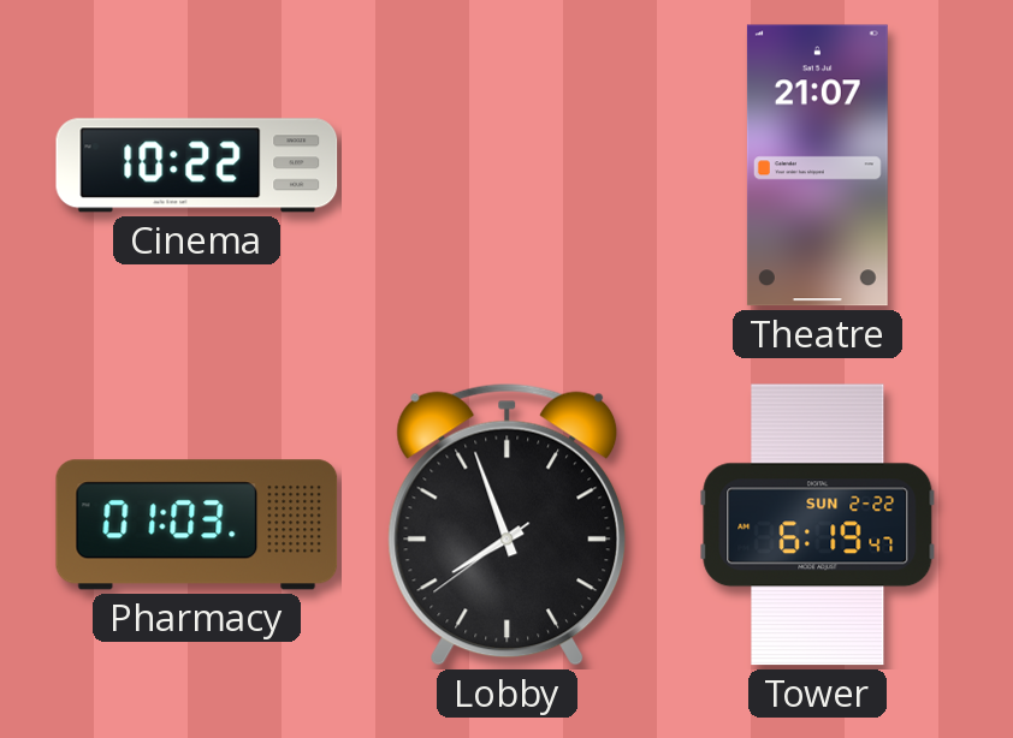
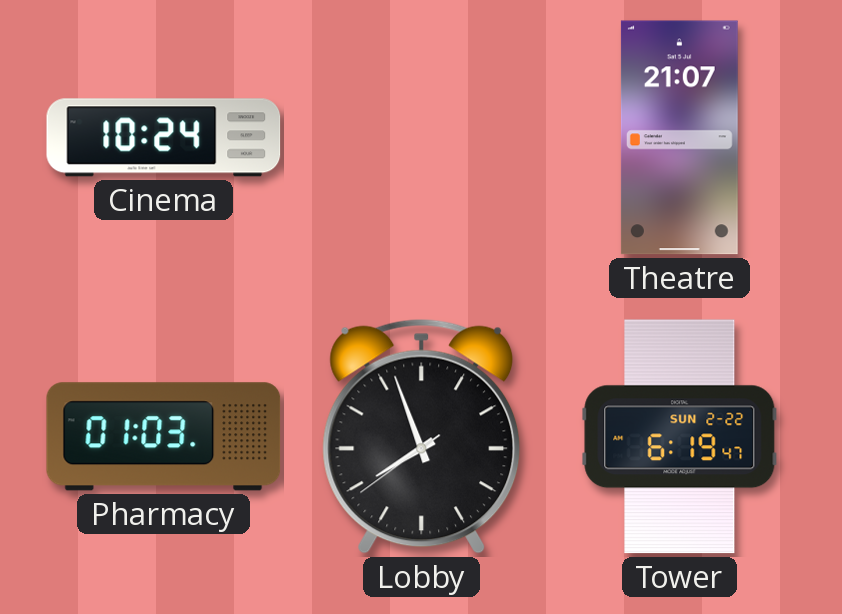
Cinema: 10:22 -> 10:24 (164, 138)
